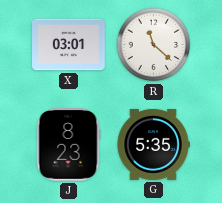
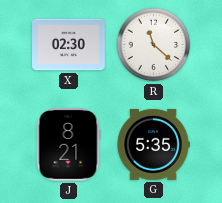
X: 03:01 -> 02:30 (69, 45)
J: 8:23 -> 8:21 (68, 145)
